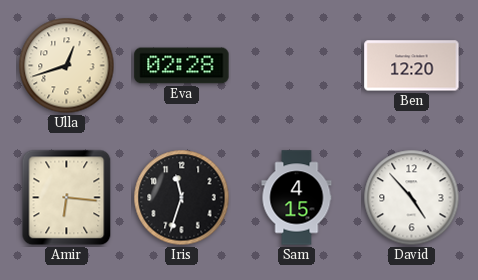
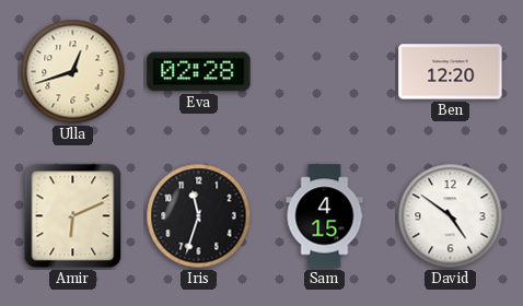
Amir: 6:16 -> 6:11 (73, 216)
David: 4:53 -> 4:51 (451, 216)
